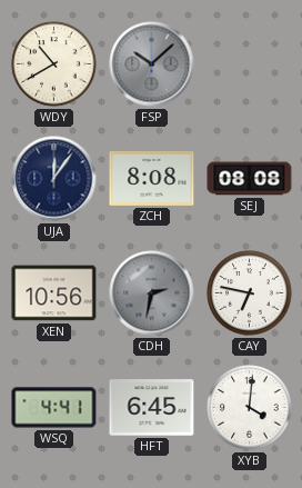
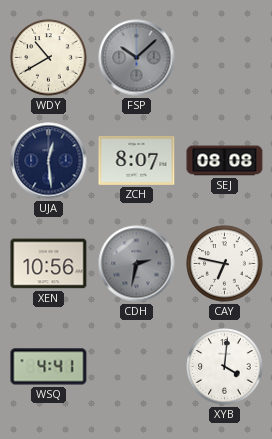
UJA: 12:06 -> 12:29 (49, 161)
ZCH: 8:08 -> 8:07 (137, 160)
HFT: 6:45 -> none (152, 408)
